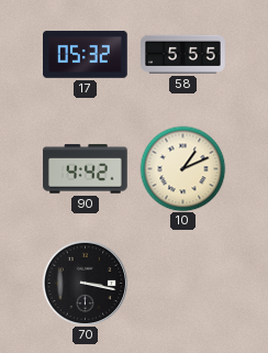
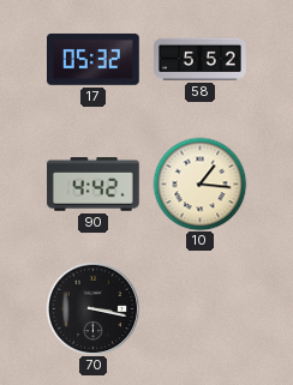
58: 5:55 -> 5:52 (201, 59)
10: 1:11 -> 1:16 (199, 184)
